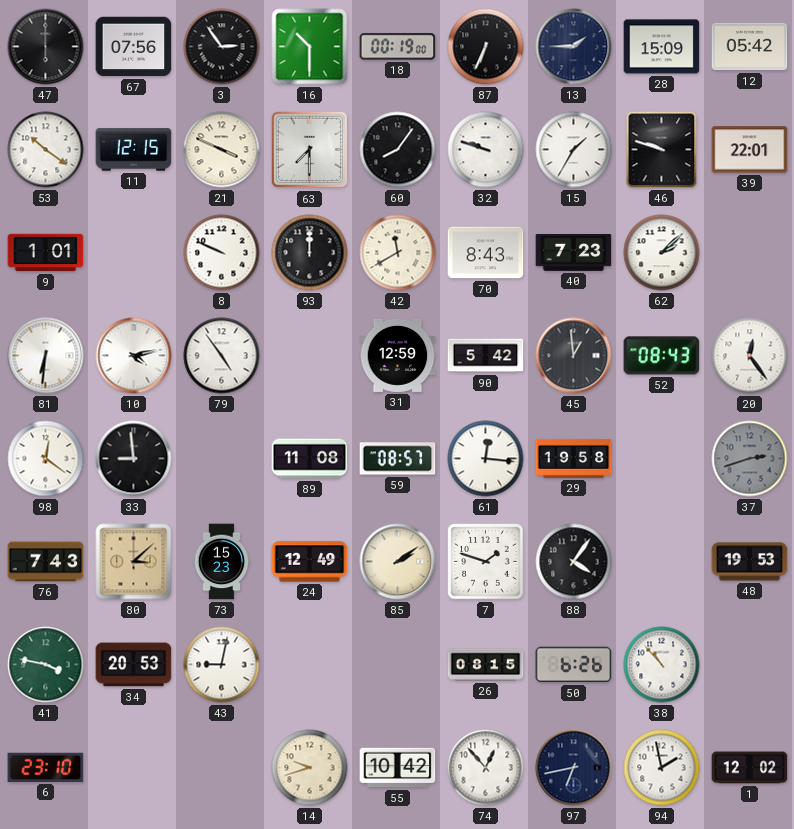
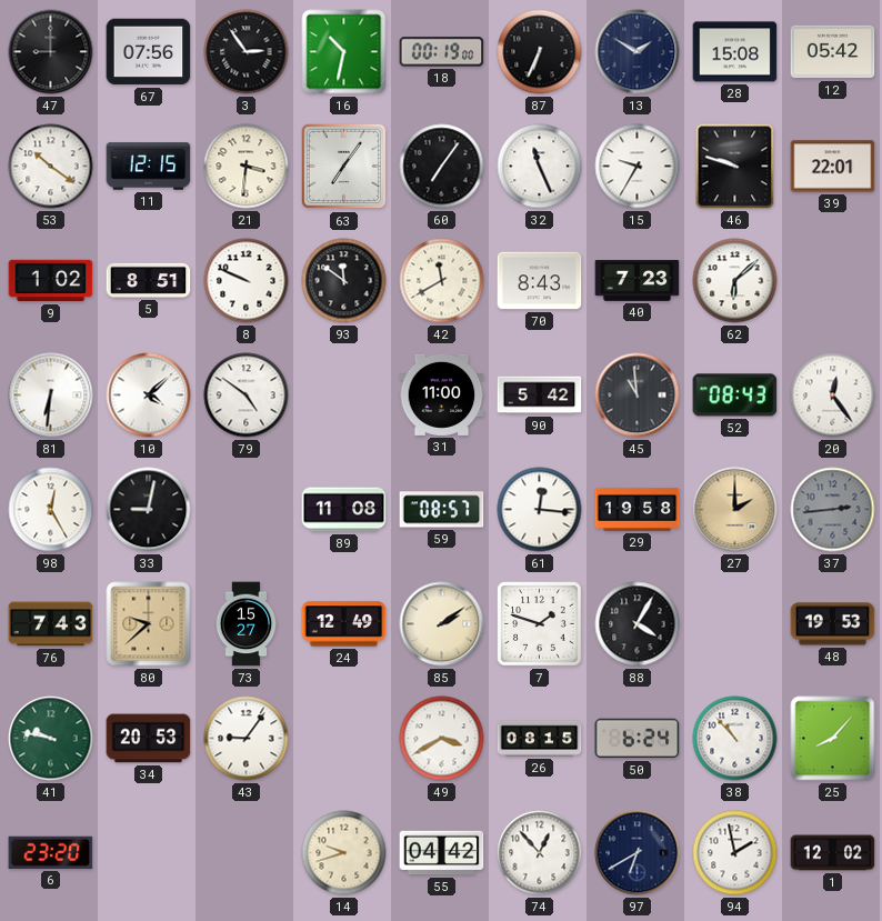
47: 6:00 -> 9:00 (51, 52)
16: 10:30 -> 10:32 (344, 52)
13: 1:45 -> 1:50 (638, 52)
28: 15:09 -> 15:08 (735, 52)
21: 3:49 -> 3:31 (247, 167)
63: 7:30 -> 7:06 (344, 167)
60: 8:06 -> 7:06 (442, 167)
32: 9:48 -> 11:26 (540, 167)
15: 1:35 -> 9:35 (638, 167)
9: 1:01 -> 1:02 (51, 281)
5: none -> 8:51 (149, 280)
93: 12:00 -> 11:51 (344, 281)
62: 2:08 -> 6:08 (735, 281)
10: 4:13 -> 4:08 (149, 396)
79: 4:54 -> 4:51 (247, 396)
31: 12:59 -> 11:00 (442, 394)
45: 12:59 -> 10:59 (638, 396)
98: 12:21 -> 12:25 (51, 510)
33: 8:59 -> 9:02 (149, 510)
27: none -> 2:00 (735, 510)
37: 2:42 -> 2:44 (833, 510)
80: 3:08 -> 9:38 (149, 624)
73: 15:23 -> 15:27 (247, 624)
88: 4:06 -> 4:05 (638, 624)
41: 3:47 -> 9:47 (51, 739)
43: 9:02 -> 9:06 (247, 739)
49: none -> 3:40 (442, 739)
50: 6:26 -> 6:24 (638, 739)
25: none -> 8:07 (833, 739)
6: 23:10 -> 23:20 (51, 852)
55: 10:42 -> 04:42 (442, 853)
97: 6:43 -> 6:40 (638, 853)
